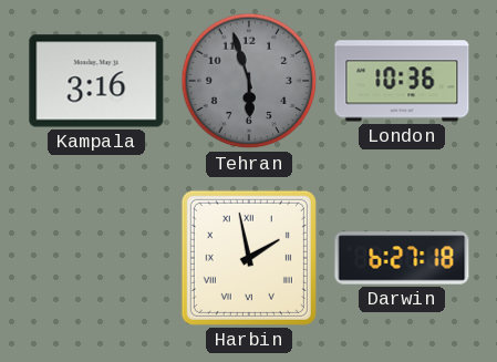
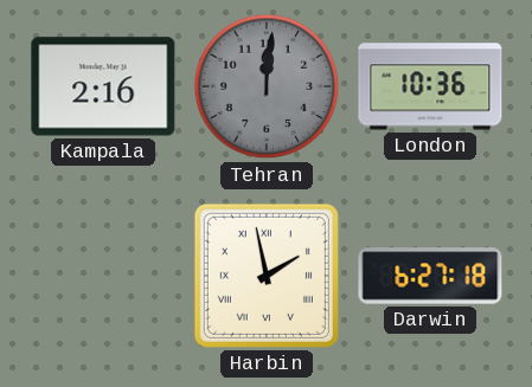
Kampala: 3:16 -> 2:16 (103, 86)
Tehran: 5:57 -> 12:01 (267, 86)
